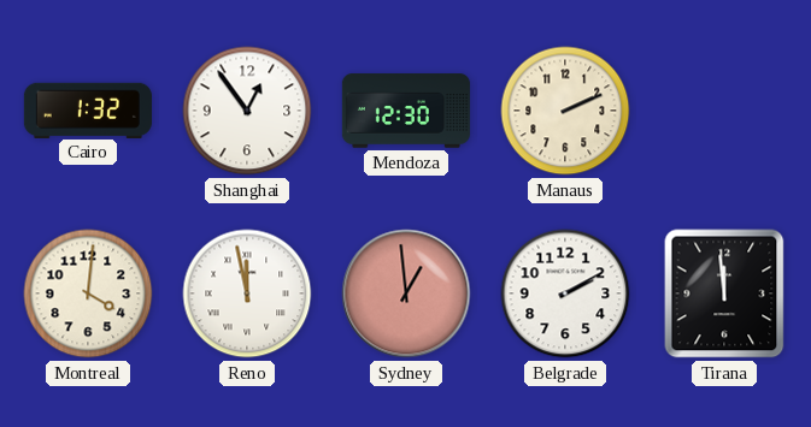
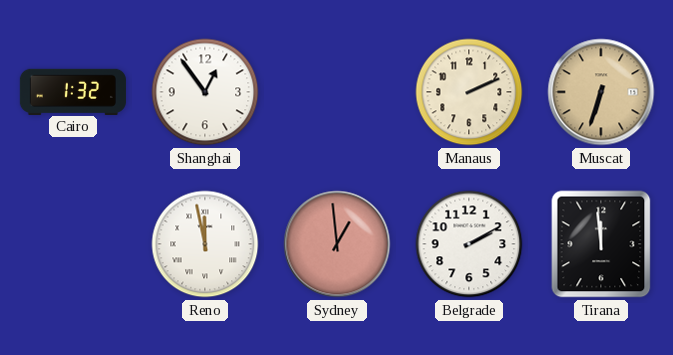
Mendoza: 12:30 -> none (406, 111)
Muscat: none -> 6:33 (601, 92)
Montreal: 4:01 -> none (88, 293)
